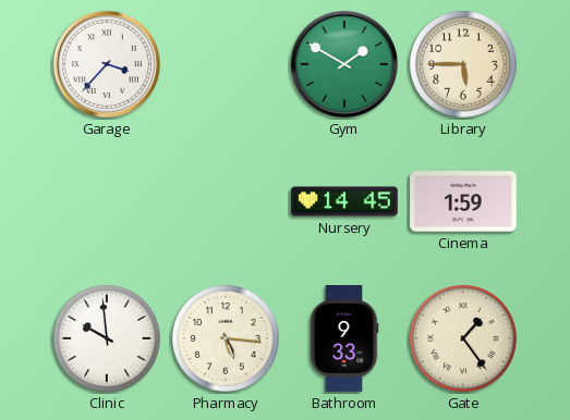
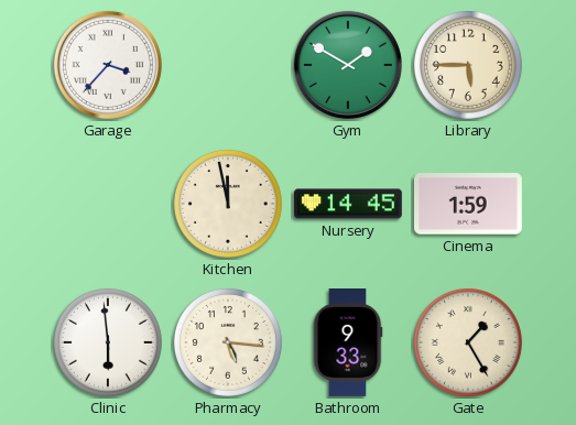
Kitchen: none -> 11:58 (228, 204)
Clinic: 9:59 -> 5:59 (108, 342)
Gate: 1:24 -> 1:25 (468, 342)
